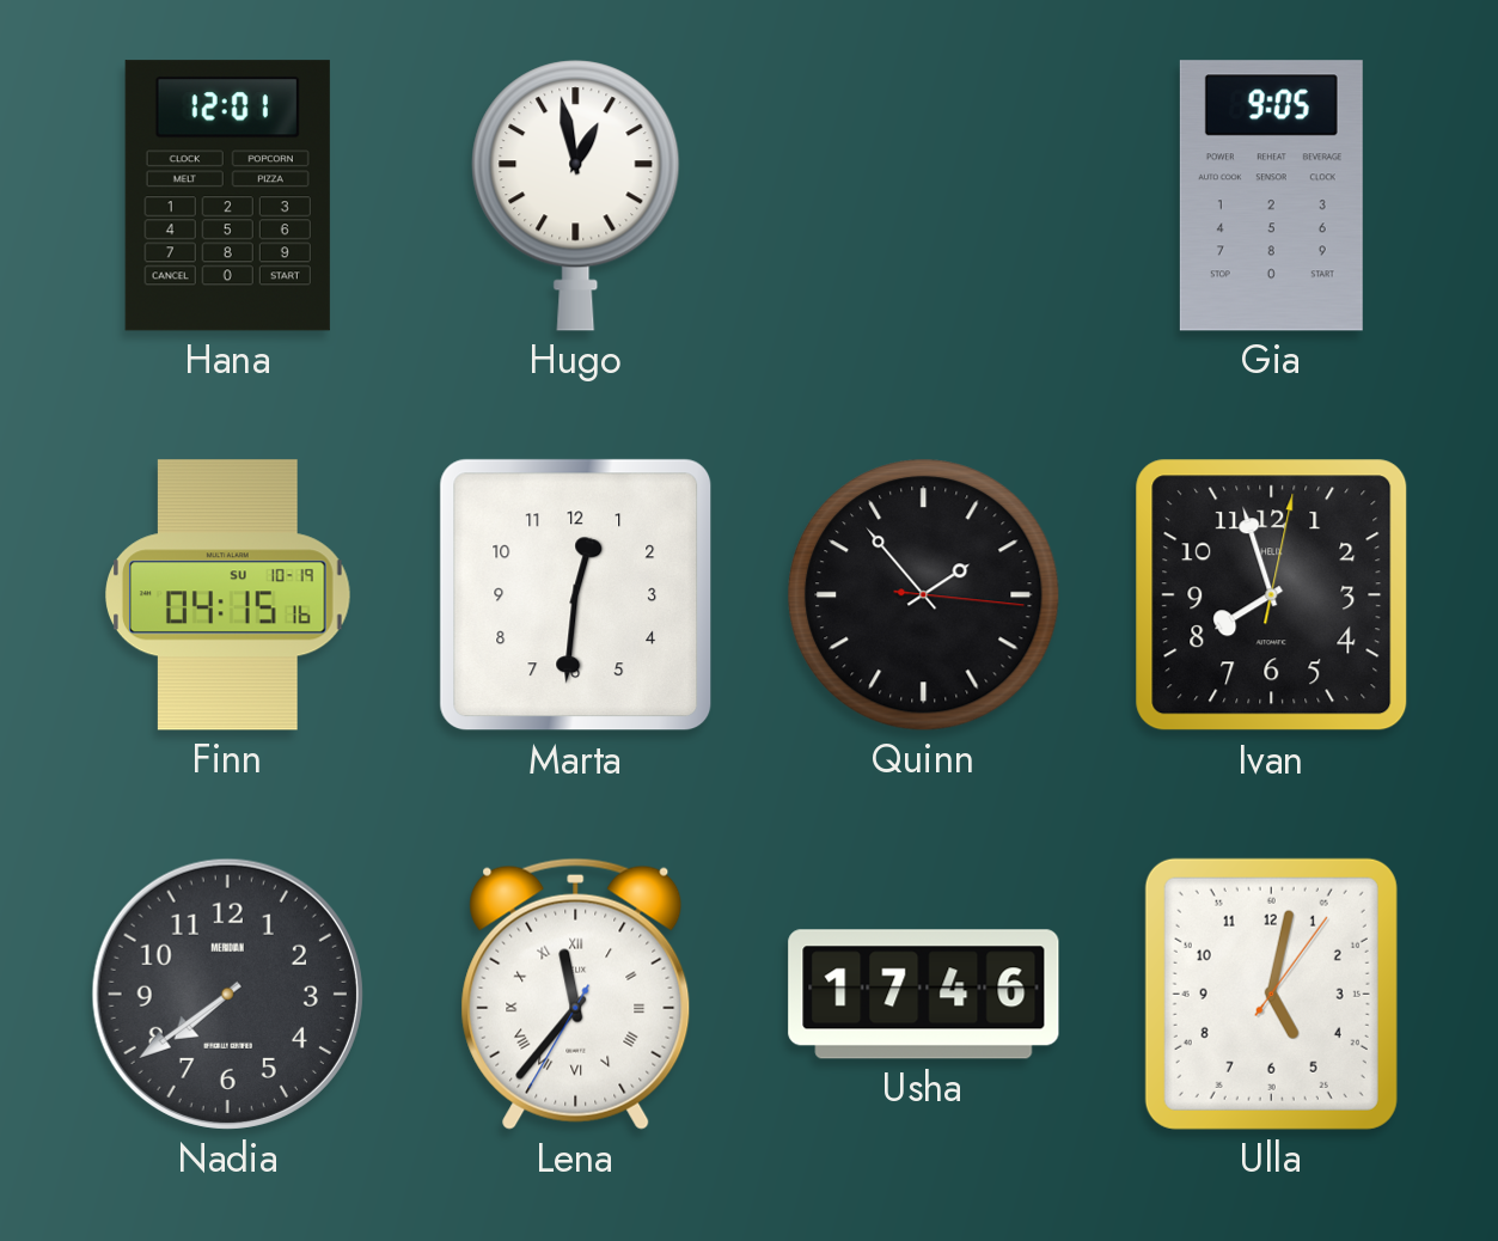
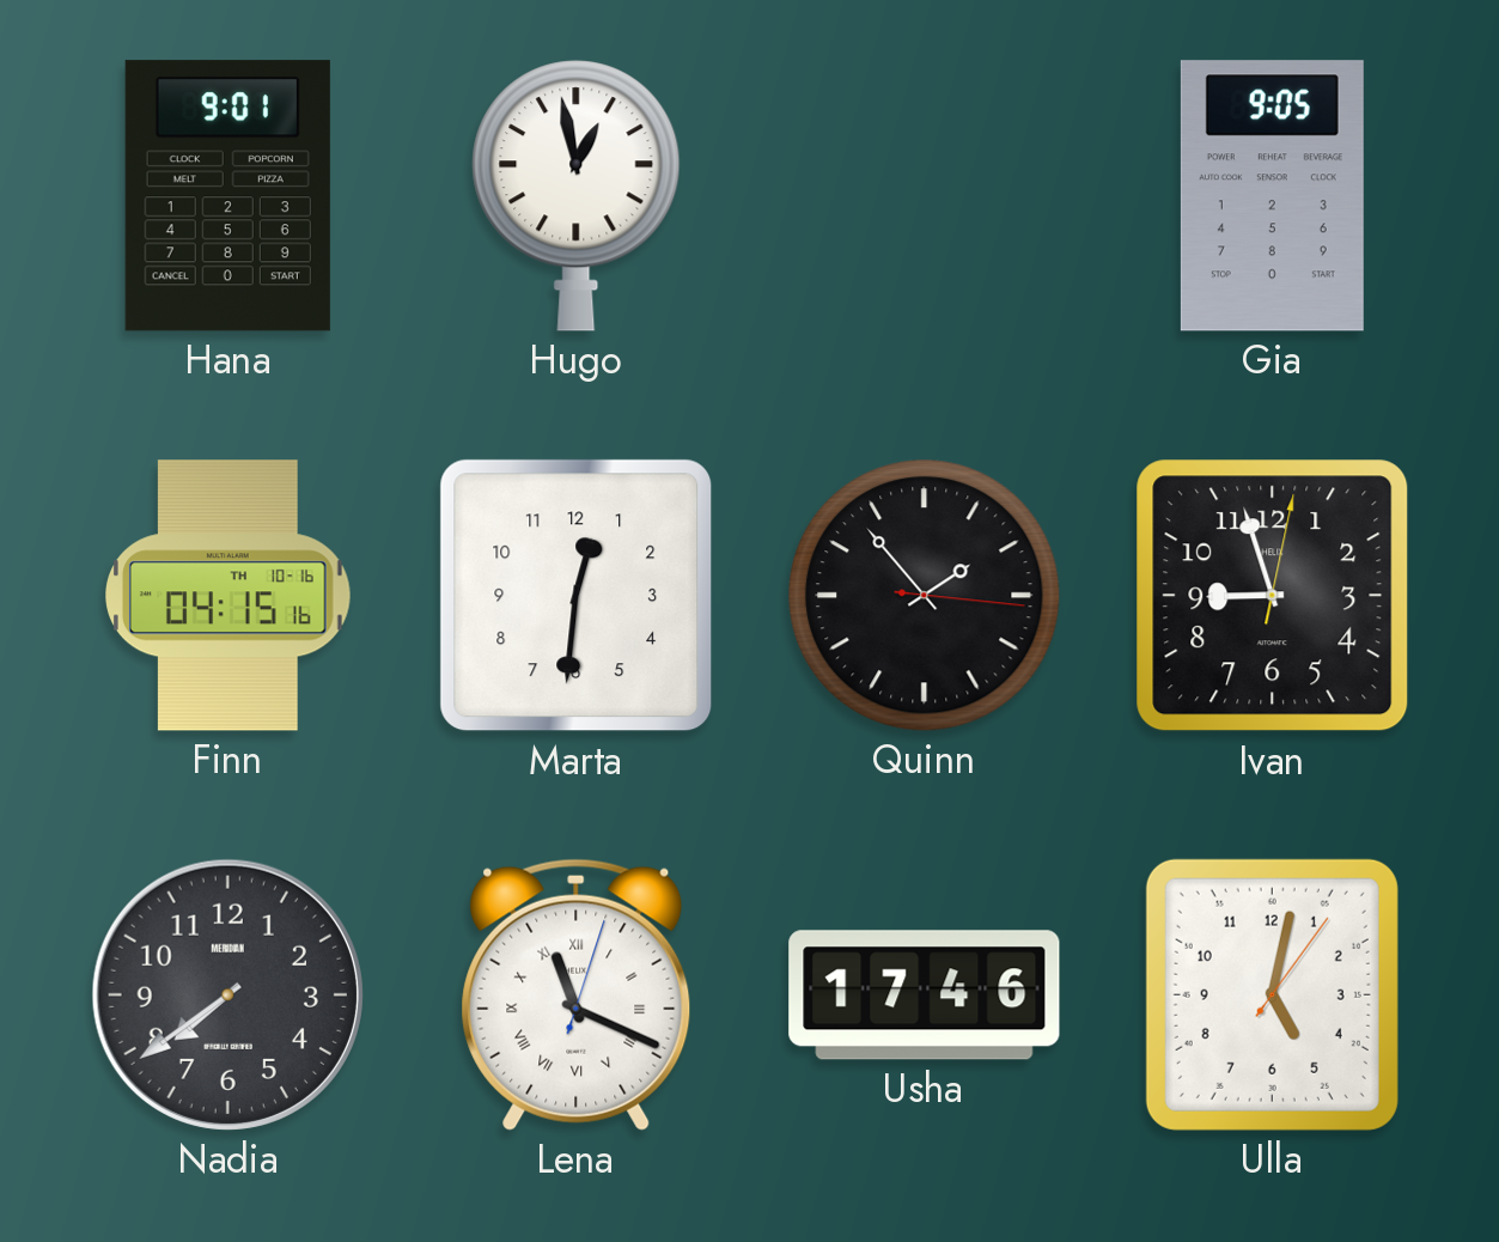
Hana: 12:01 -> 9:01 (227, 196)
Finn date: SU 10-19 -> TH 10-16 (228, 596)
Ivan: 7:57 -> 8:57 (1273, 596)
Lena: 11:36 -> 11:19 (577, 994)
